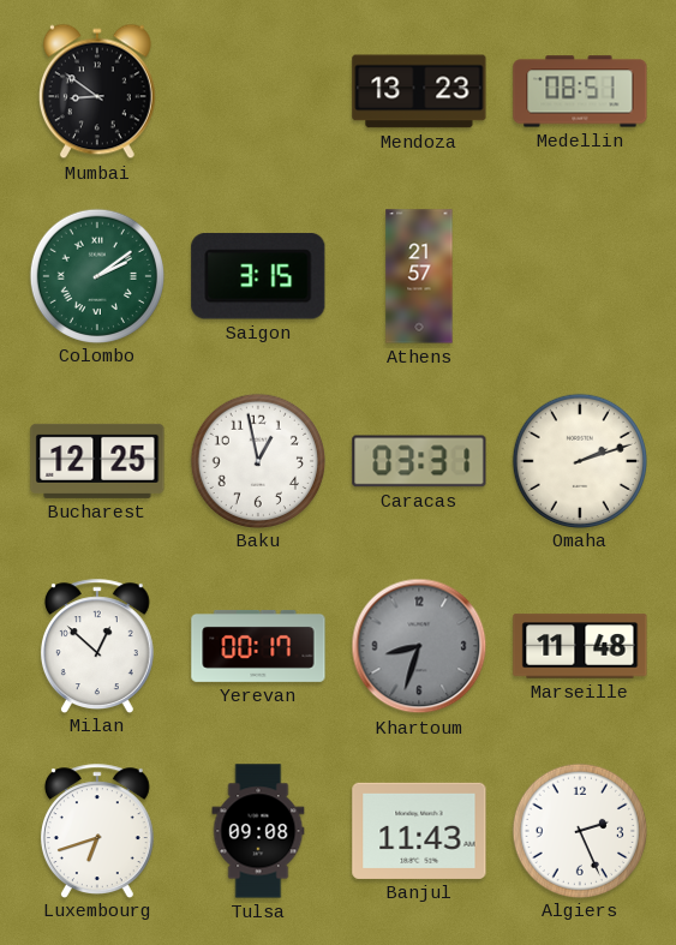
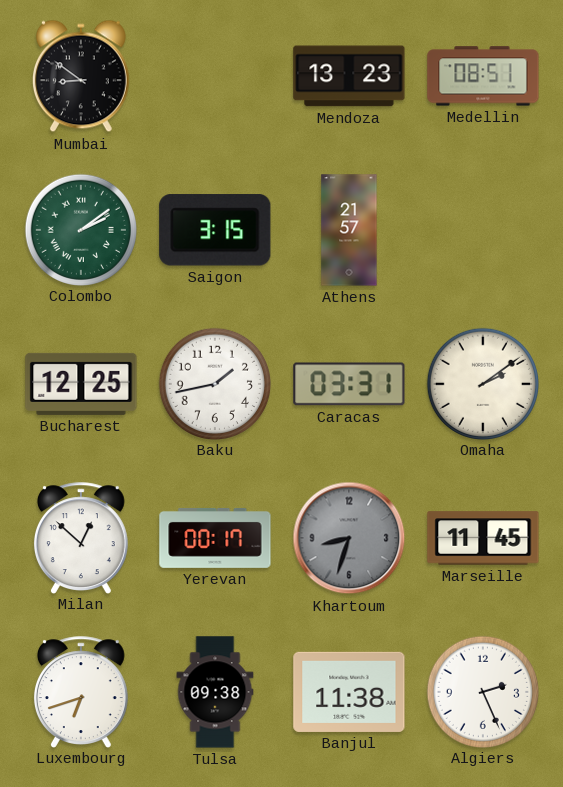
Baku: 12:58 -> 1:43 (214, 383)
Omaha: 2:12 -> 2:09 (482, 383)
Marseille: 11:48 -> 11:45 (483, 538)
Tulsa: 09:08 -> 09:38 (215, 692)
Banjul: 11:43 -> 11:38 (349, 692)
